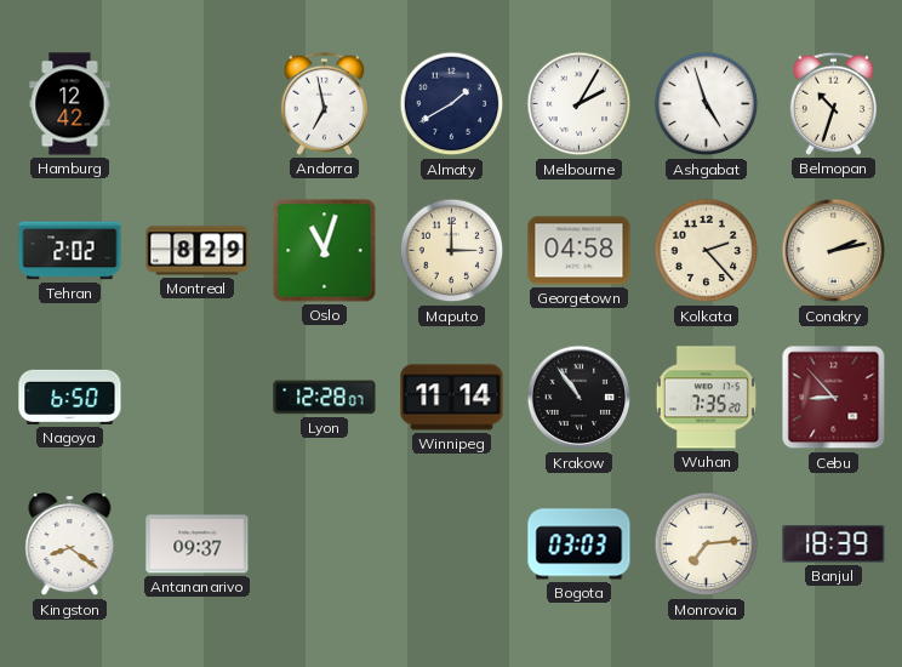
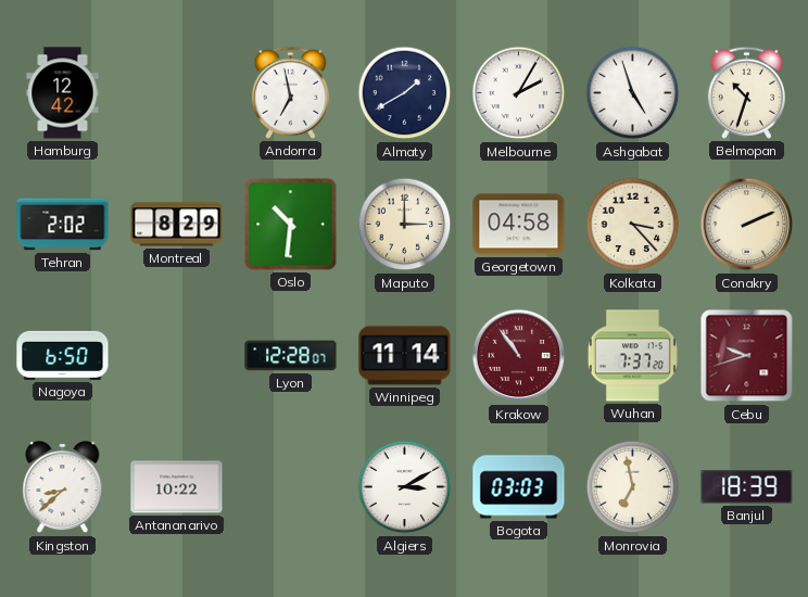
Oslo: 11:03 -> 10:31 (291, 225)
Kolkata: 2:23 -> 3:23 (633, 225)
Conakry: 2:13 -> 2:11 (747, 225)
Krakow dial: black -> burgundy (519, 356)
Wuhan: 7:35 -> 7:37 (632, 356)
Cebu: 8:53 -> 9:42 (747, 356)
Kingston: 8:21 -> 8:38 (63, 488)
Antananarivo: 09:37 -> 10:22 (177, 487)
Algiers: none -> 3:10 (405, 487)
Monrovia: 7:14 -> 6:58 (633, 487)
